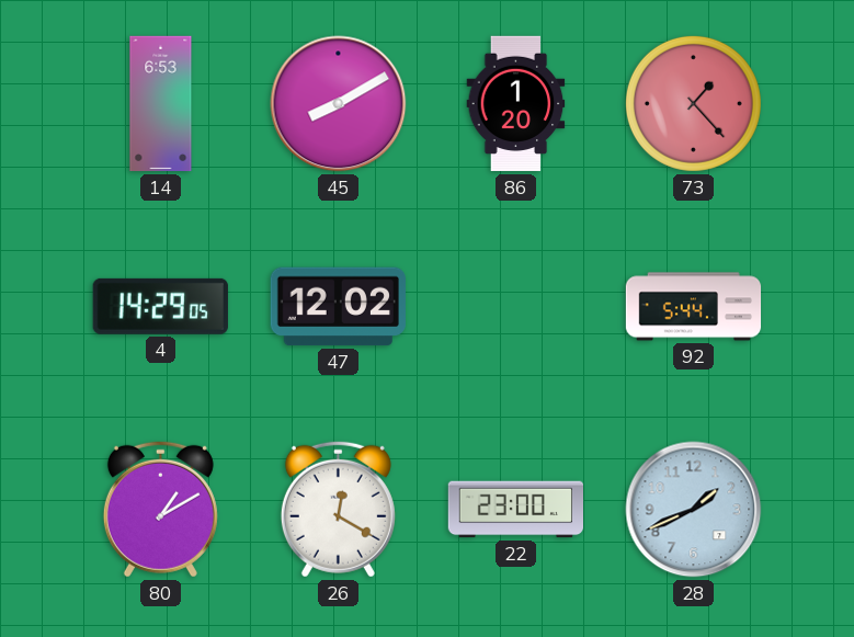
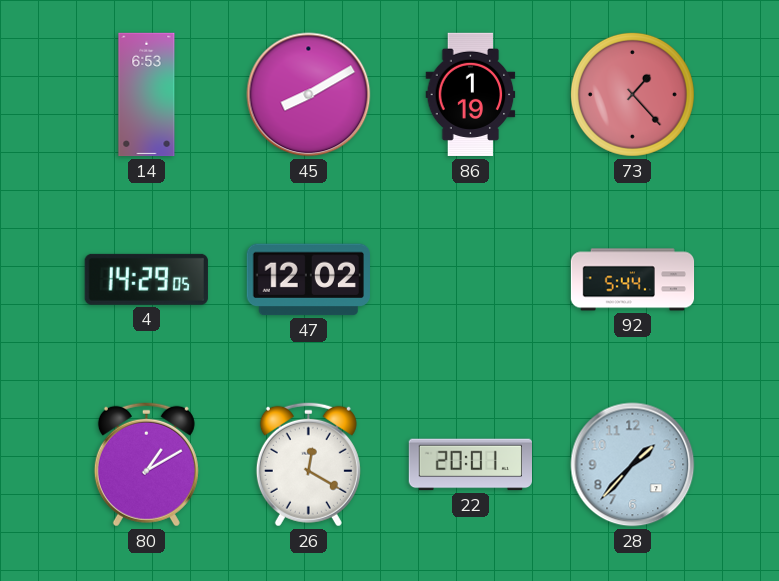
86: 1:20 -> 1:19 (471, 95)
22: 23:00 -> 20:01 (470, 465)
28: 1:41 -> 1:37 (633, 465)
